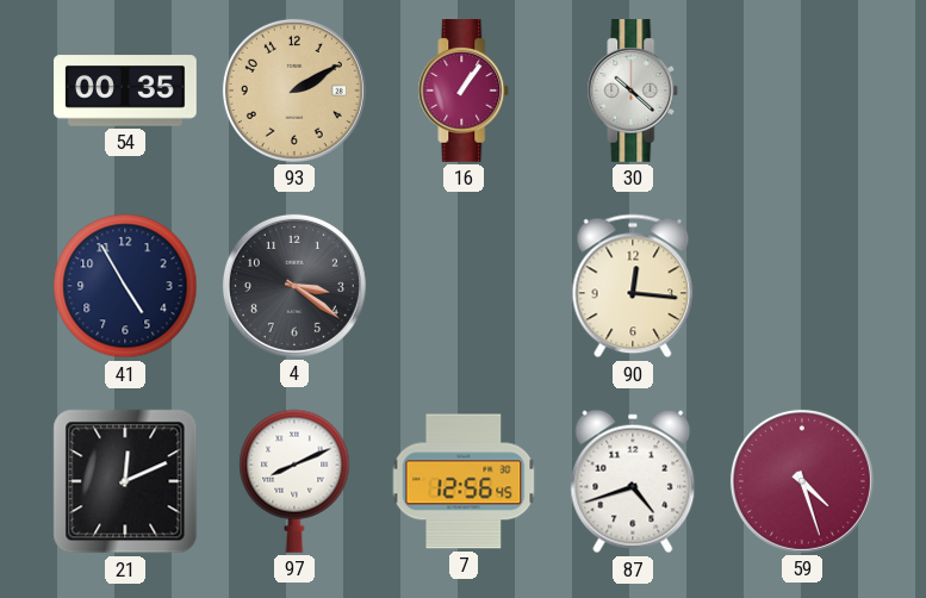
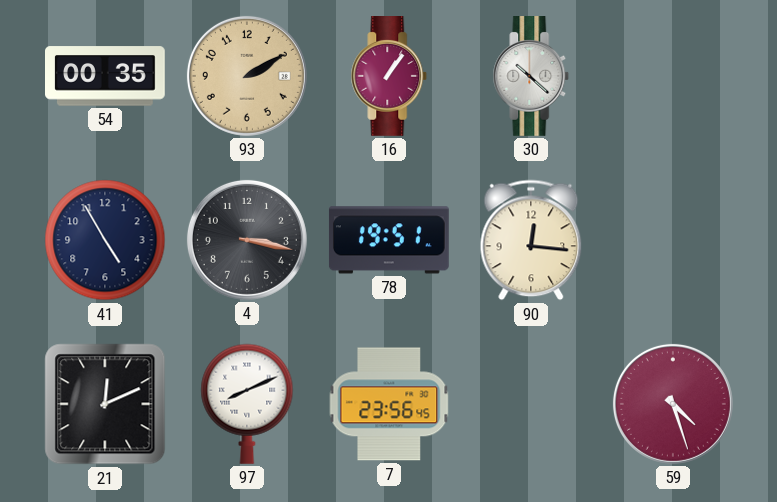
4: 3:21 -> 3:17 (247, 240)
78: none -> 19:51 (389, 240)
7: 12:56 -> 23:56 (389, 404)
87: 4:42 -> none (633, 481)
